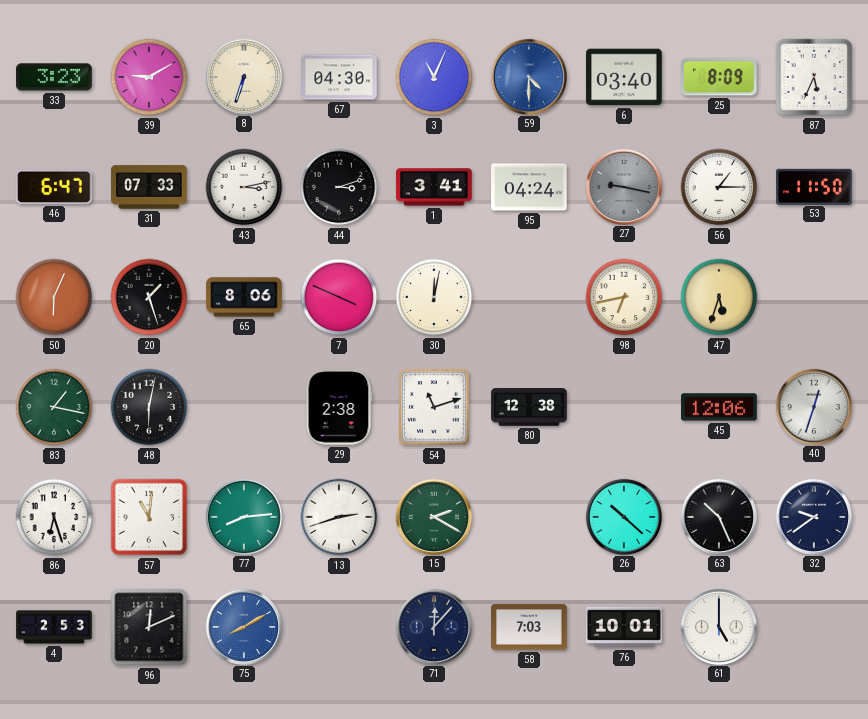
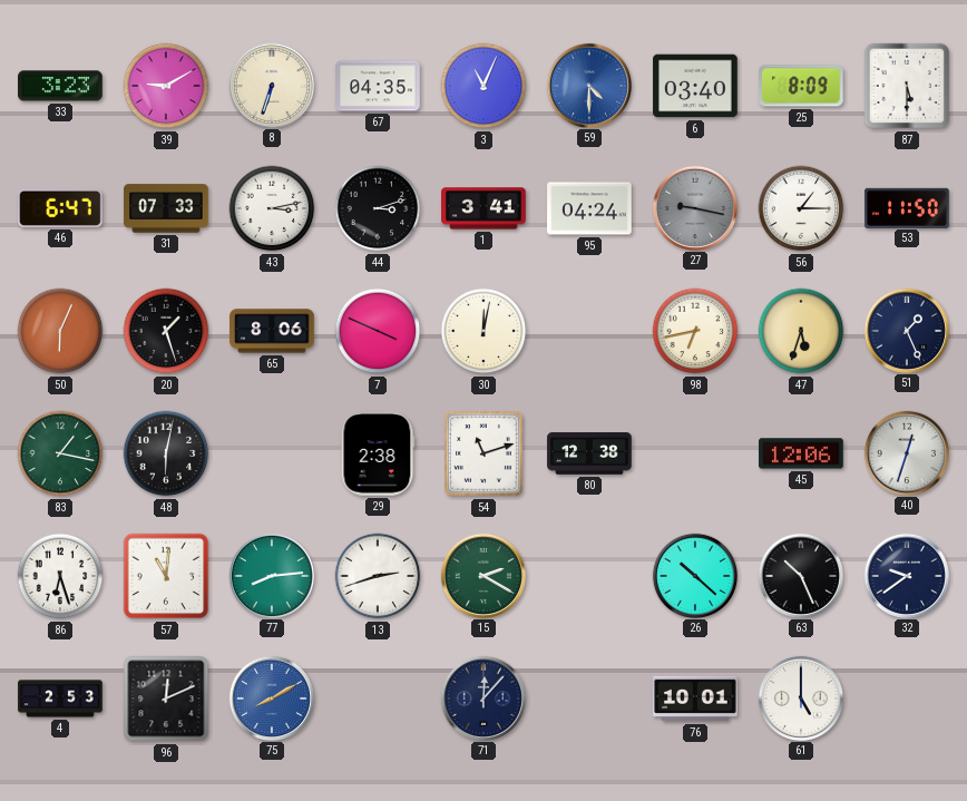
67: 04:30 -> 04:35 (378, 86)
87: 5:34 -> 5:30 (907, 86)
51: none -> 1:26 (906, 330)
58: 7:03 -> none (529, 627)
